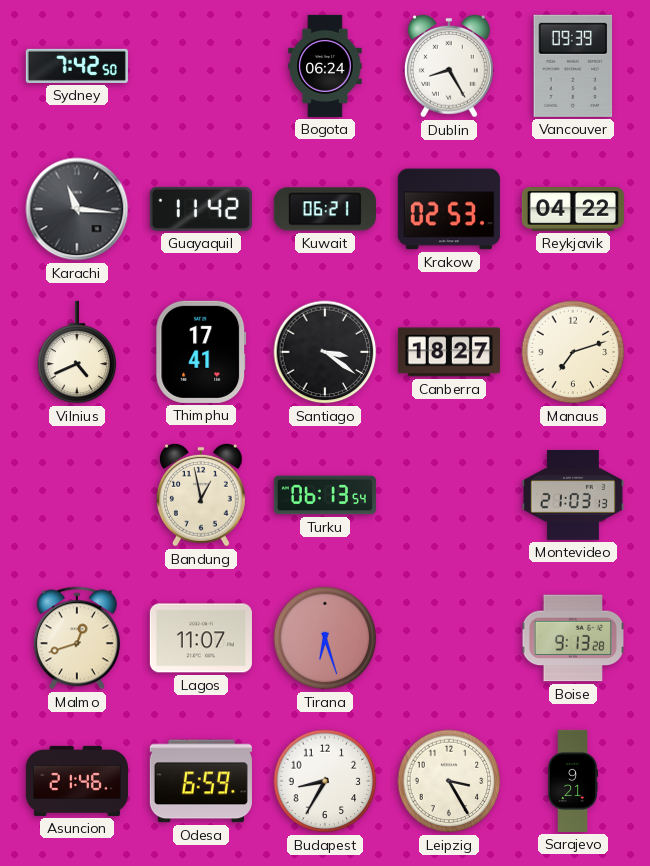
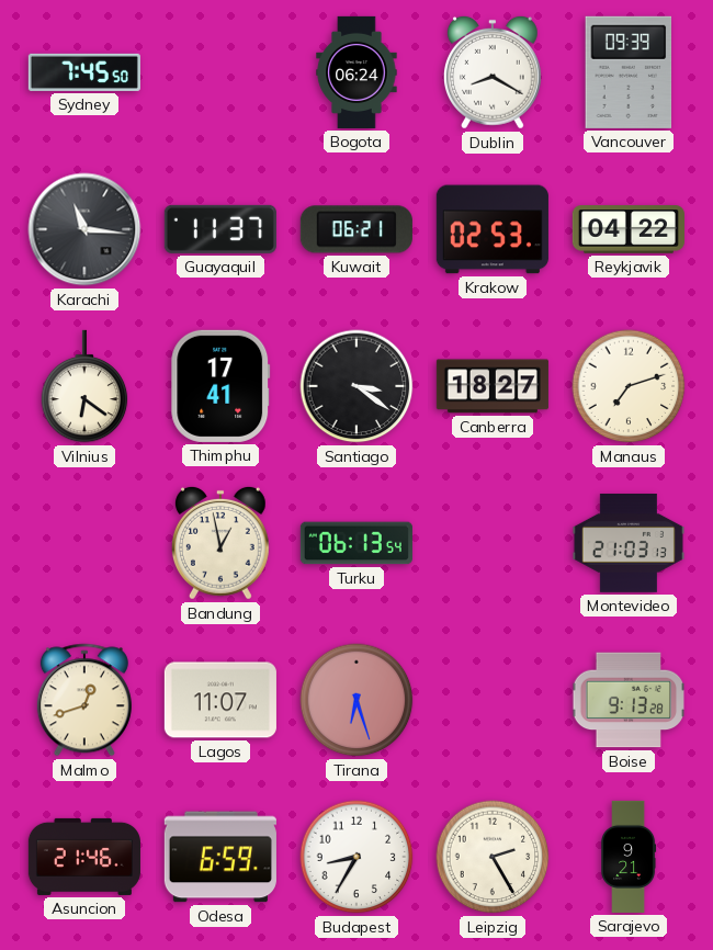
Sydney: 7:42 -> 7:45 (84, 72)
Dublin: 8:25 -> 8:20 (493, 72)
Guayaquil: 11:42 -> 11:37 (220, 229)
Vilnius: 4:41 -> 6:21 (84, 386)
Leipzig: 3:25 -> 2:25 (493, 857)
